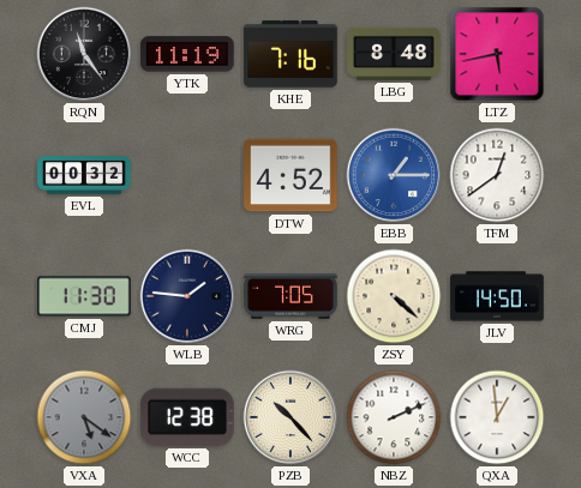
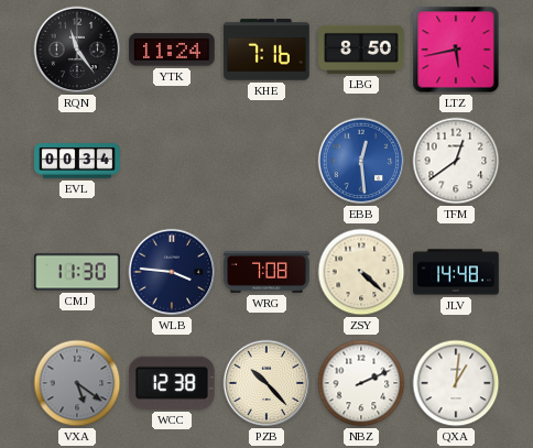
YTK: 11:19 -> 11:24 (172, 50)
LBG: 8:48 -> 8:50 (361, 50)
EVL: 00:32 -> 00:34 (77, 161)
DTW: 4:52 -> none (290, 175)
EBB: 1:15 -> 12:29 (361, 161)
WLB: 1:46 -> 3:46 (172, 272)
WRG: 7:05 -> 7:08 (266, 273)
JLV: 14:50 -> 14:48 (456, 272)
QXA: 12:59 -> 1:01 (456, 383)
